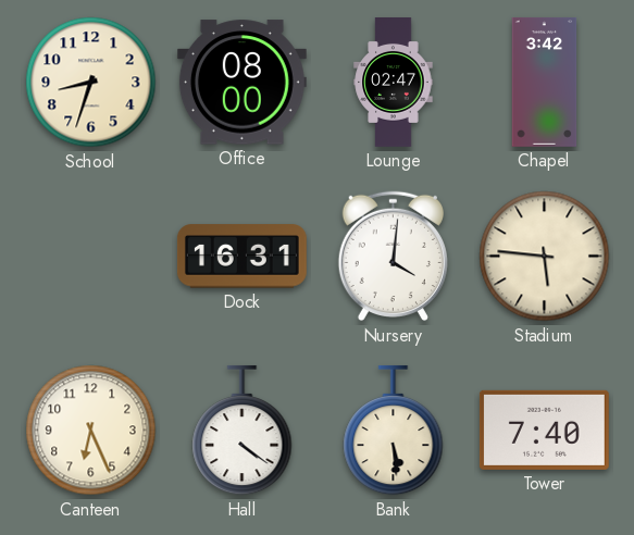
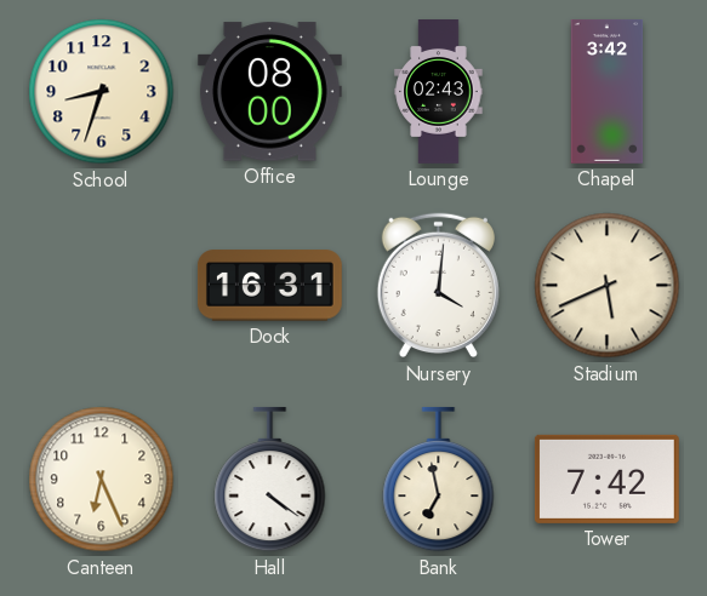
Lounge: 02:47 -> 02:43 (439, 92)
Stadium: 5:46 -> 5:41 (608, 286)
Bank: 5:29 -> 6:58 (439, 480)
Tower: 7:40 -> 7:42 (606, 478)
